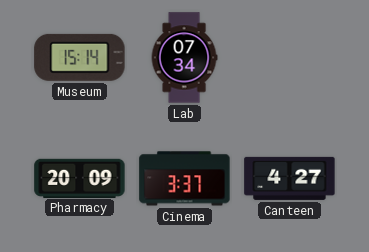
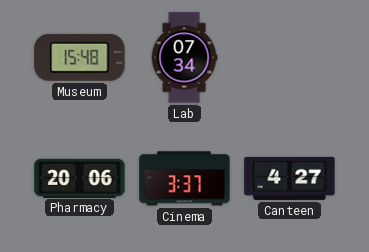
Museum: 15:14 -> 15:48 (80, 57)
Pharmacy: 20:09 -> 20:06 (80, 178)
